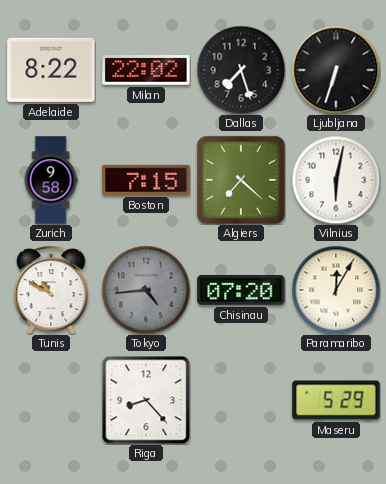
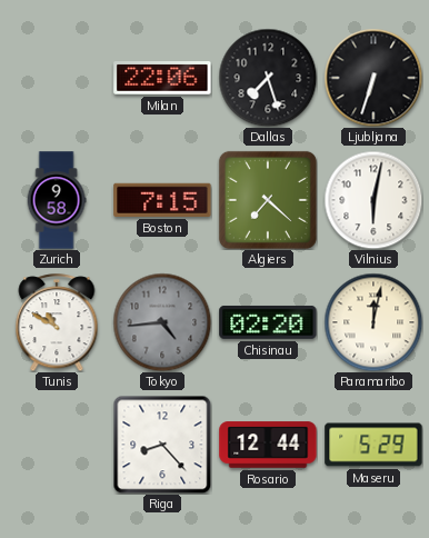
Adelaide: 8:22 -> none (51, 70)
Milan: 22:02 -> 22:06 (162, 78)
Chisinau: 07:20 -> 02:20 (268, 322)
Paramaribo: 12:05 -> 12:02 (373, 322)
Rosario: none -> 12:44 (268, 445)
